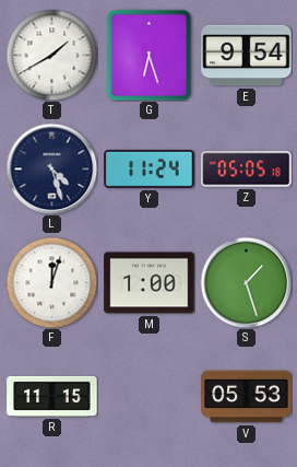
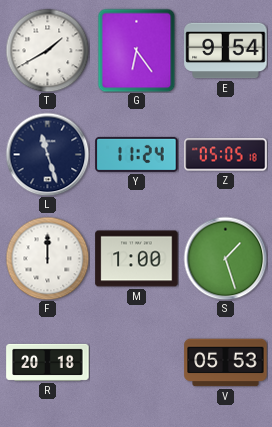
G: 6:27 -> 6:24 (137, 50)
L: 4:27 -> 11:27 (47, 154)
F: 12:03 -> 12:00 (47, 258)
R: 11:15 -> 20:18 (48, 362)
